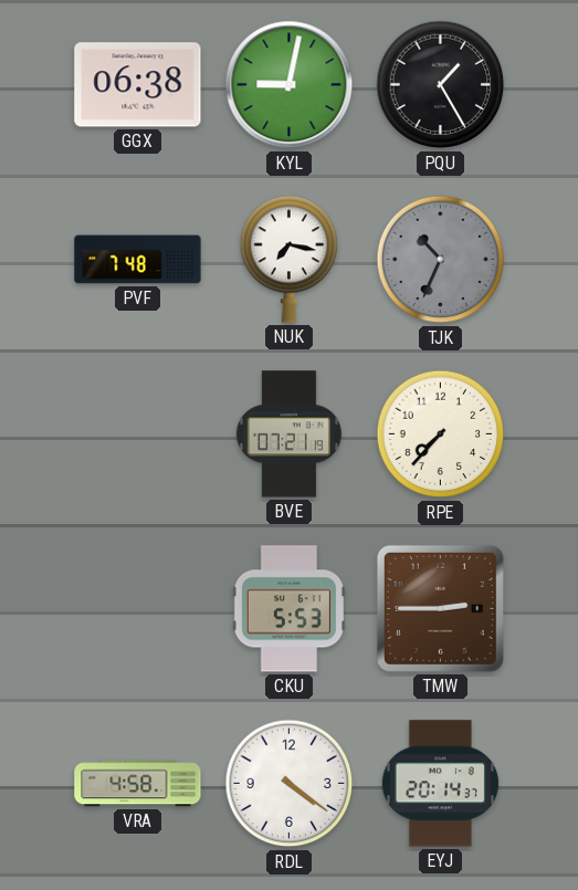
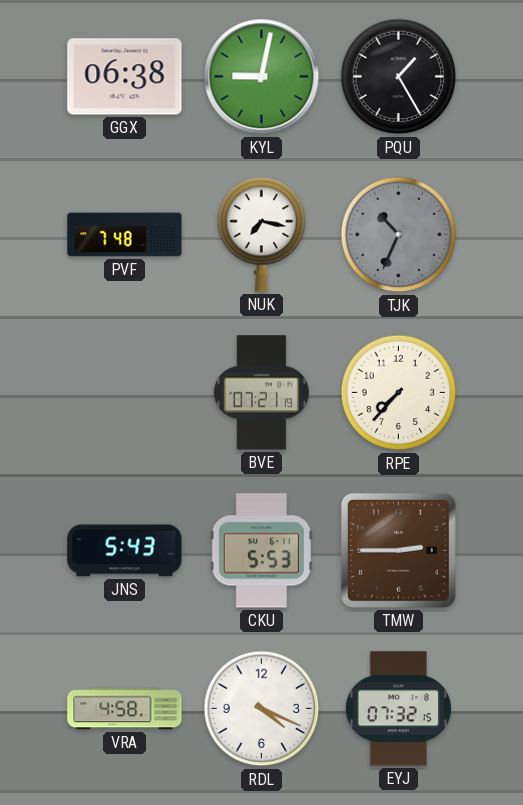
JNS: none -> 5:43 (125, 551)
RDL: 4:21 -> 4:19 (262, 709)
EYJ: 20:14 -> 07:32 (398, 709)
